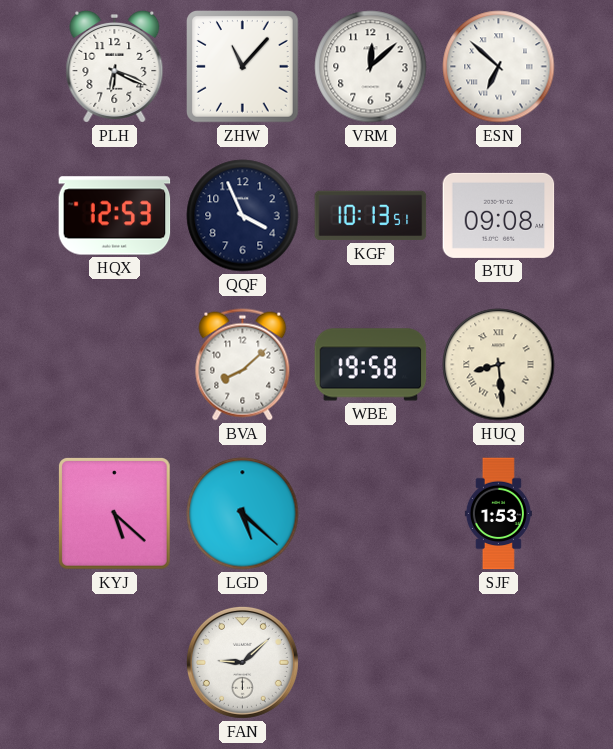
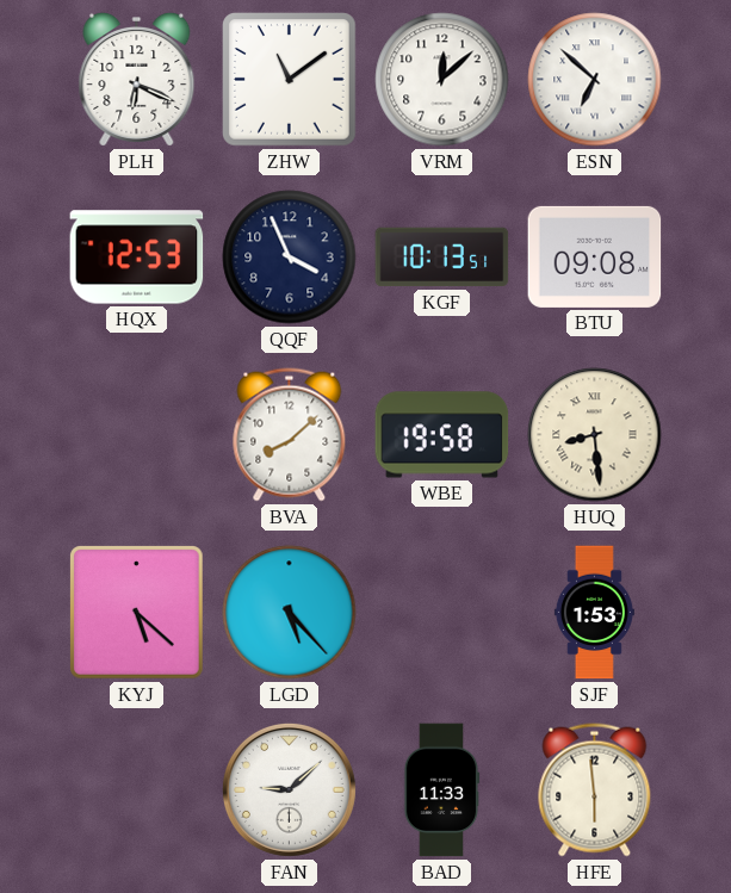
ZHW: 11:07 -> 11:09 (290, 80)
LGD: 5:22 -> 5:23 (290, 613)
BAD: none -> 11:33 (441, 790)
HFE: none -> 5:59 (595, 790)
